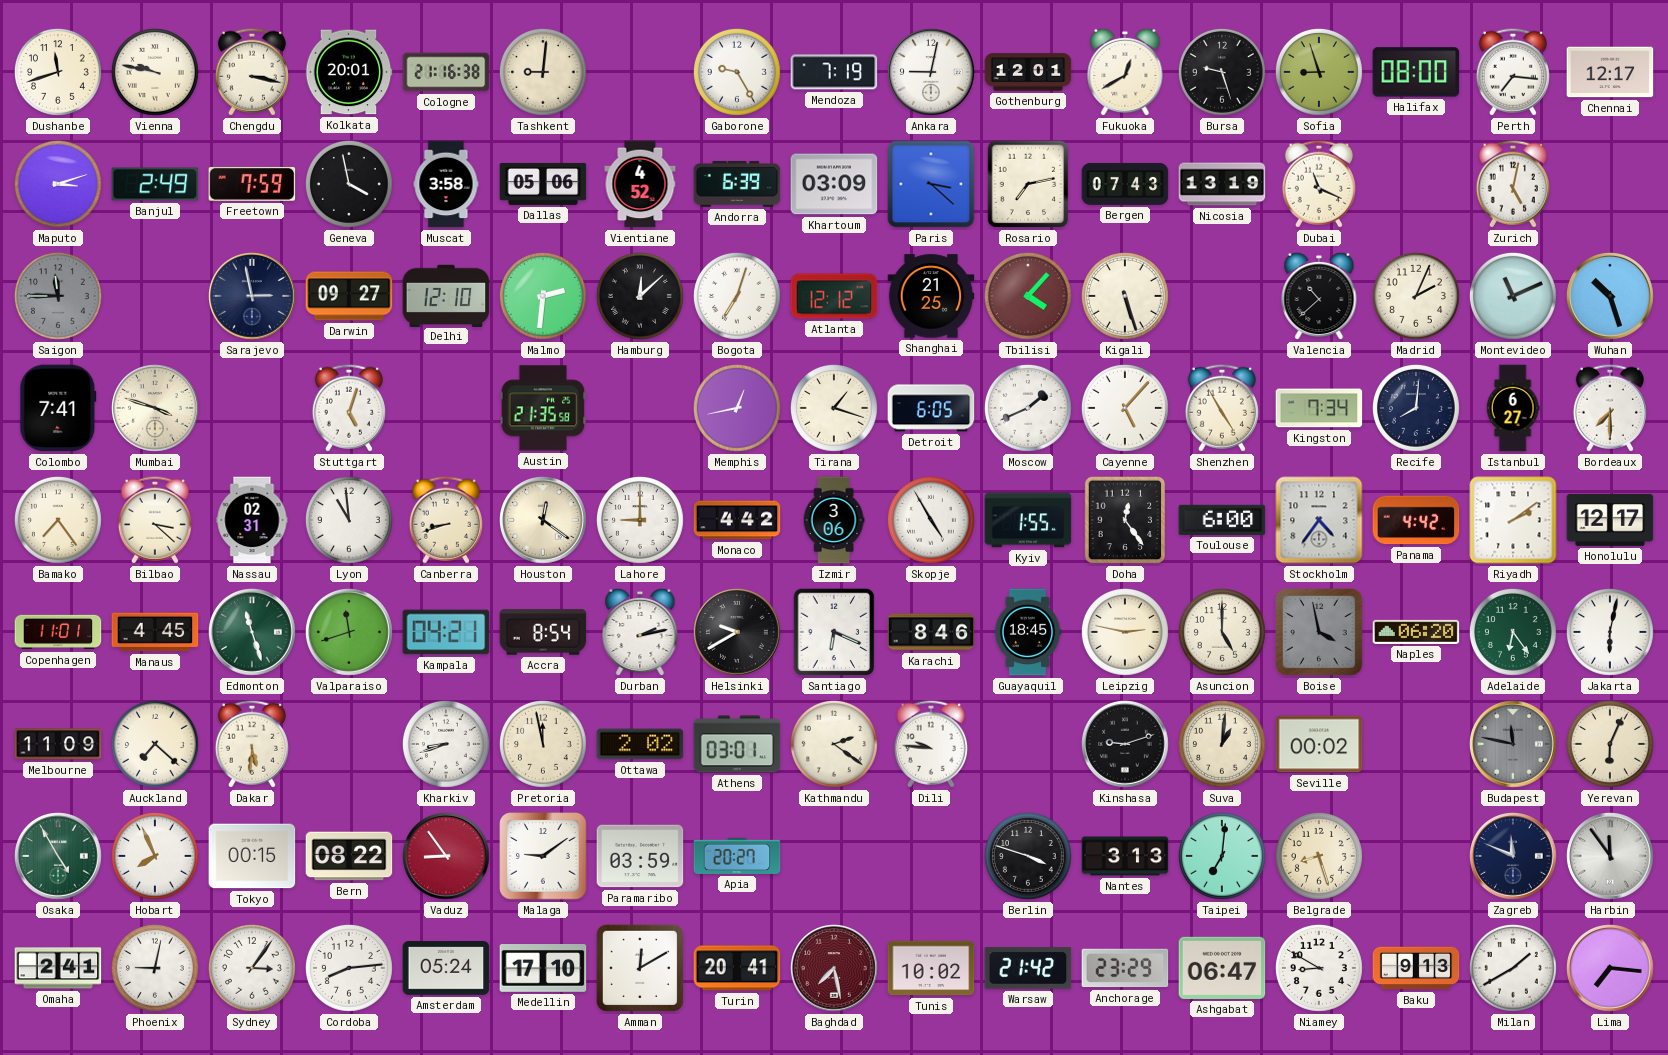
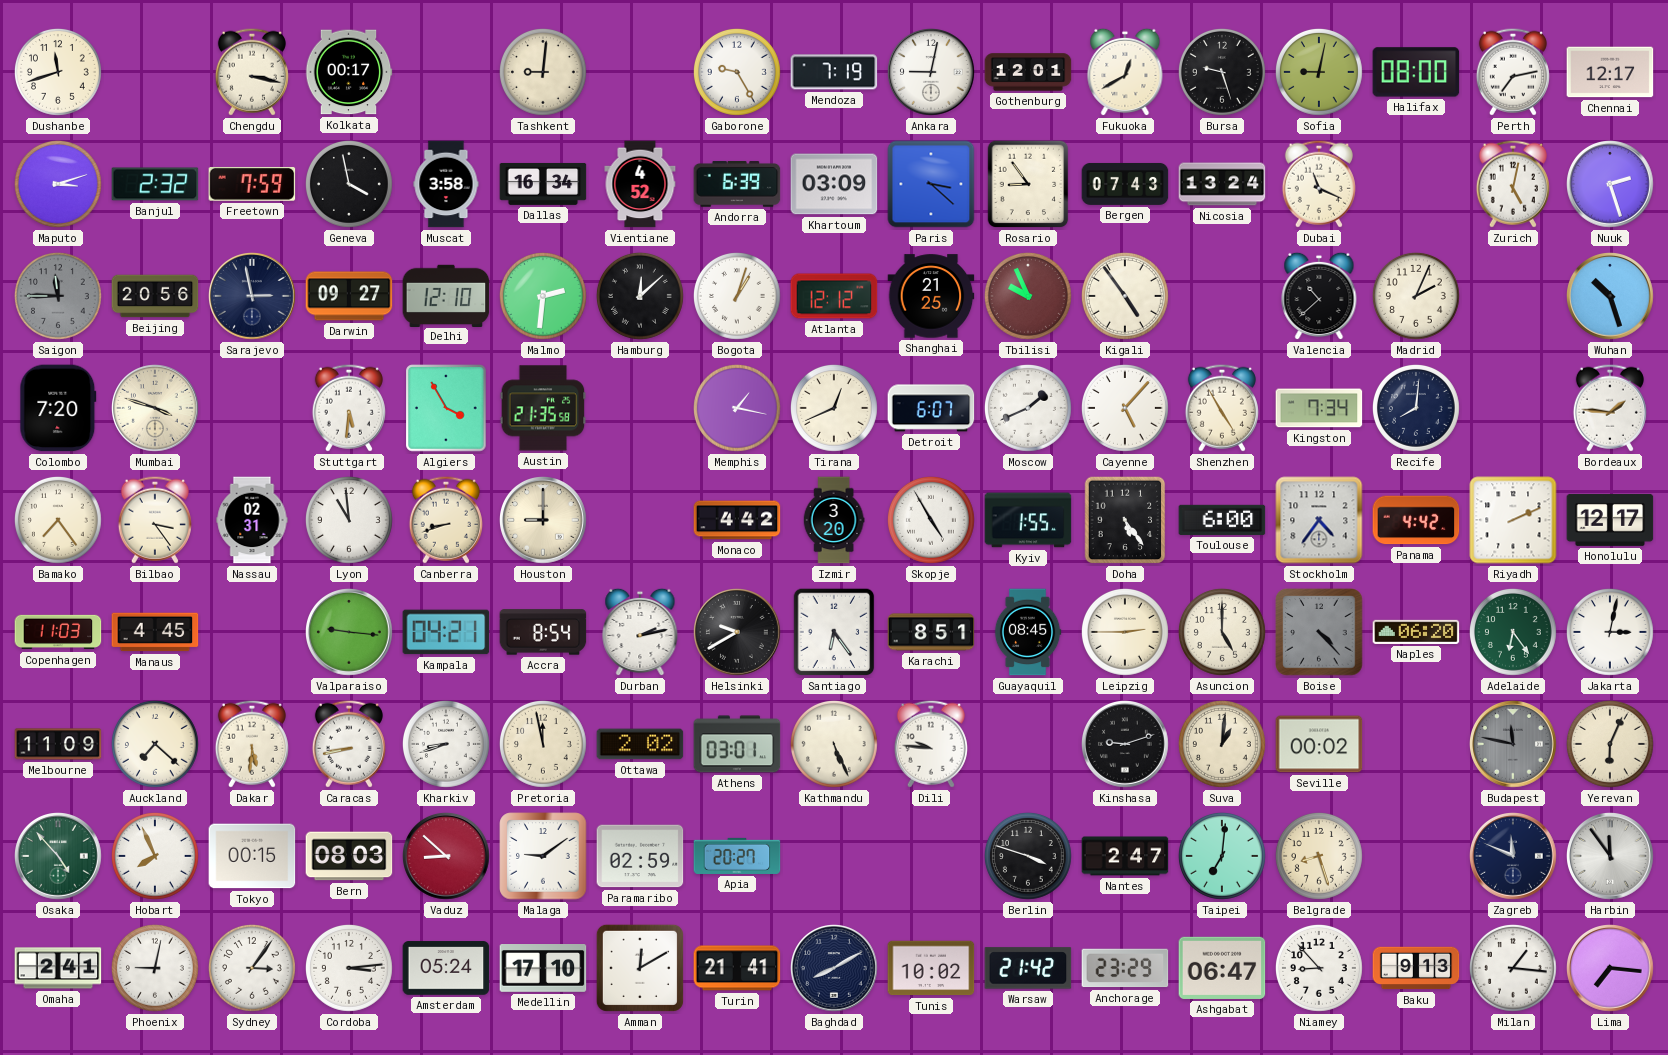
Vienna: 9:47 -> none (155, 72)
Kolkata: 20:01 -> 00:17 (349, 72)
Cologne: 21:16 -> none (446, 72)
Sofia: 8:57 -> 9:02 (1319, 72)
Perth: 7:16 -> 7:13 (1513, 72)
Banjul: 2:49 -> 2:32 (155, 184)
Dallas: 05:06 -> 16:34 (543, 184)
Rosario: 7:13 -> 8:54 (1028, 184)
Nicosia: 13:19 -> 13:24 (1222, 184)
Nuuk: none -> 2:27 (1611, 185)
Beijing: none -> 20:56 (155, 296)
Bogota: 7:03 -> 1:03 (737, 296)
Tbilisi: 4:07 -> 9:56 (1028, 296)
Kigali: 5:27 -> 4:54 (1125, 296)
Montevideo: 11:11 -> none (1513, 296)
Colombo: 7:41 -> 7:20 (58, 408)
Stuttgart: 5:03 -> 5:31 (349, 408)
Algiers: none -> 3:55 (446, 408)
Memphis: 12:43 -> 1:17 (737, 408)
Tirana: 1:18 -> 12:41 (834, 408)
Detroit: 6:05 -> 6:07 (931, 408)
Istanbul: 6:27 -> none (1513, 408)
Bordeaux: 7:30 -> 1:46 (1610, 408)
Bilbao: 3:22 -> 3:24 (155, 520)
Houston: 12:21 -> 9:00 (544, 521)
Lahore: 9:00 -> none (640, 520)
Izmir: 3:06 -> 3:20 (834, 520)
Doha: 12:24 -> 5:24 (1125, 520)
Riyadh: 2:09 -> 2:11 (1513, 520)
Copenhagen: 11:01 -> 11:03 (58, 632)
Edmonton: 11:27 -> none (253, 633)
Valparaiso: 11:42 -> 9:16 (350, 633)
Santiago: 6:19 -> 6:24 (834, 632)
Karachi: 8:46 -> 8:51 (931, 632)
Guayaquil: 18:45 -> 08:45 (1028, 632)
Leipzig: 2:47 -> 2:45 (1125, 632)
Boise: 3:58 -> 4:23 (1319, 632)
Jakarta: 6:02 -> 3:02 (1610, 632)
Caracas: none -> 8:43 (349, 744)
Kathmandu: 2:21 -> 5:26 (834, 744)
Osaka: 4:55 -> 4:53 (59, 857)
Bern: 08:22 -> 08:03 (349, 856)
Vaduz: 8:54 -> 8:52 (447, 857)
Paramaribo: 03:59 -> 02:59 (640, 856)
Nantes: 3:13 -> 2:47 (1125, 856)
Cordoba: 8:14 -> 3:14 (349, 968)
Turin: 20:41 -> 21:41 (737, 968)
Baghdad: 7:28 -> 8:10 (835, 969)
Baghdad dial: burgundy -> navy (835, 969)
Niamey: 8:50 -> 8:53 (1319, 968)
Milan: 1:40 -> 1:16 (1513, 968)
